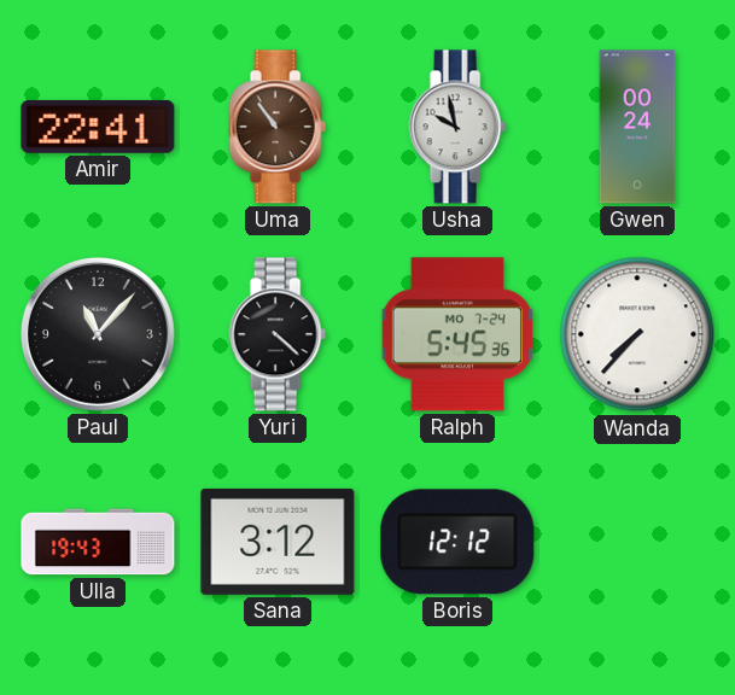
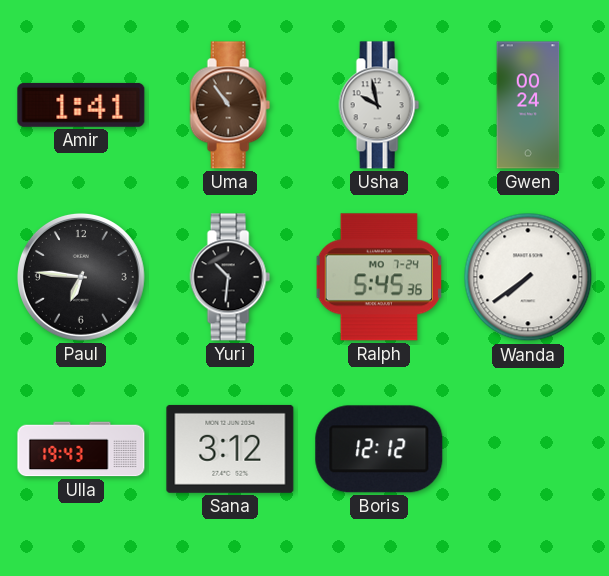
Amir: 22:41 -> 1:41 (81, 105)
Paul: 11:07 -> 6:46 (81, 277)
Yuri: 4:22 -> 10:31 (230, 277)
Wanda: 7:37 -> 7:39 (528, 277)
